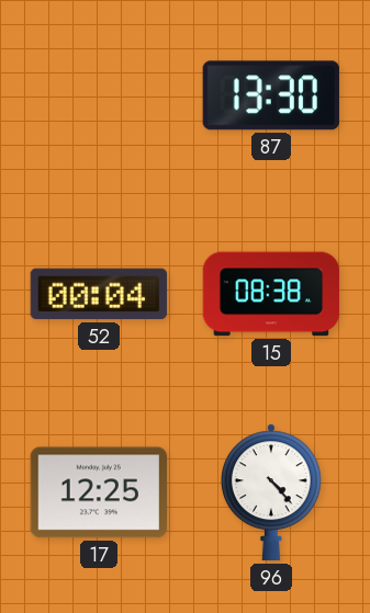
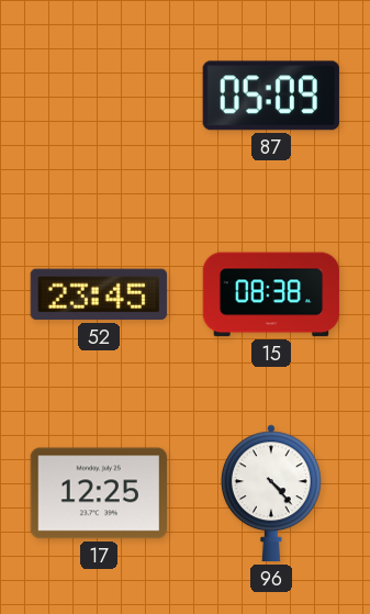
87: 13:30 -> 05:09 (271, 96)
52: 00:04 -> 23:45 (98, 294)
